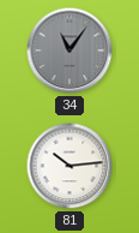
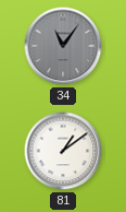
81: 10:14 -> 1:09 (63, 151)
